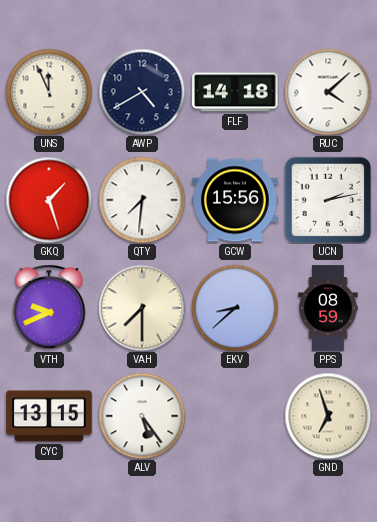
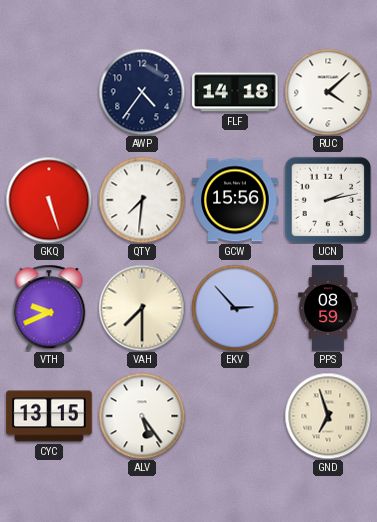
UNS: 11:56 -> none (49, 92)
AWP: 4:40 -> 4:36 (142, 92)
GKQ: 1:27 -> 5:27 (49, 200)
EKV: 8:38 -> 2:53 (235, 308)
